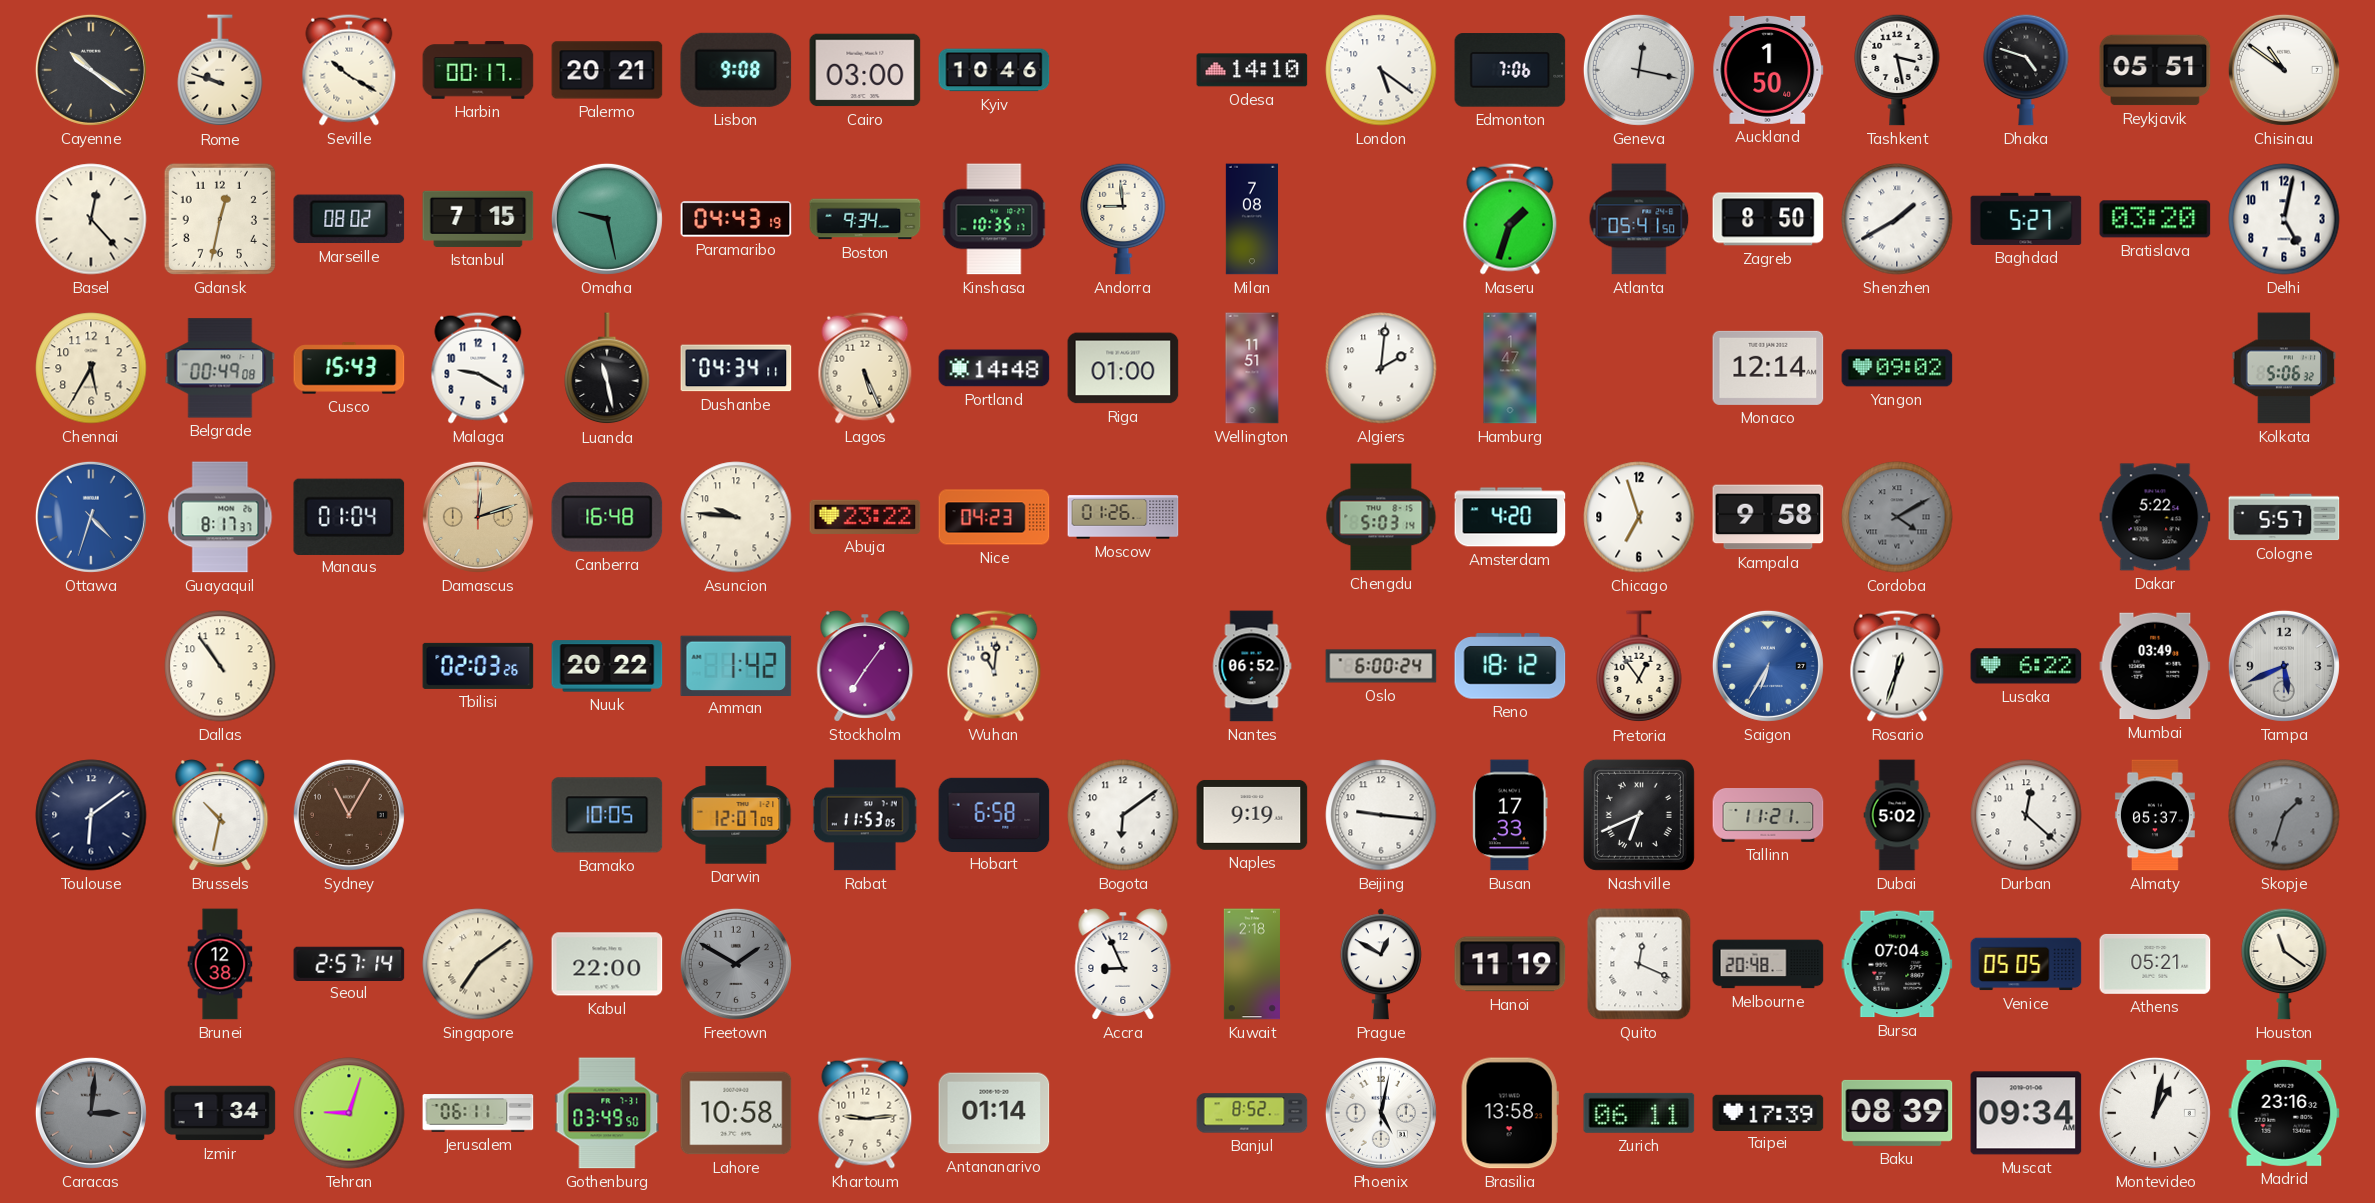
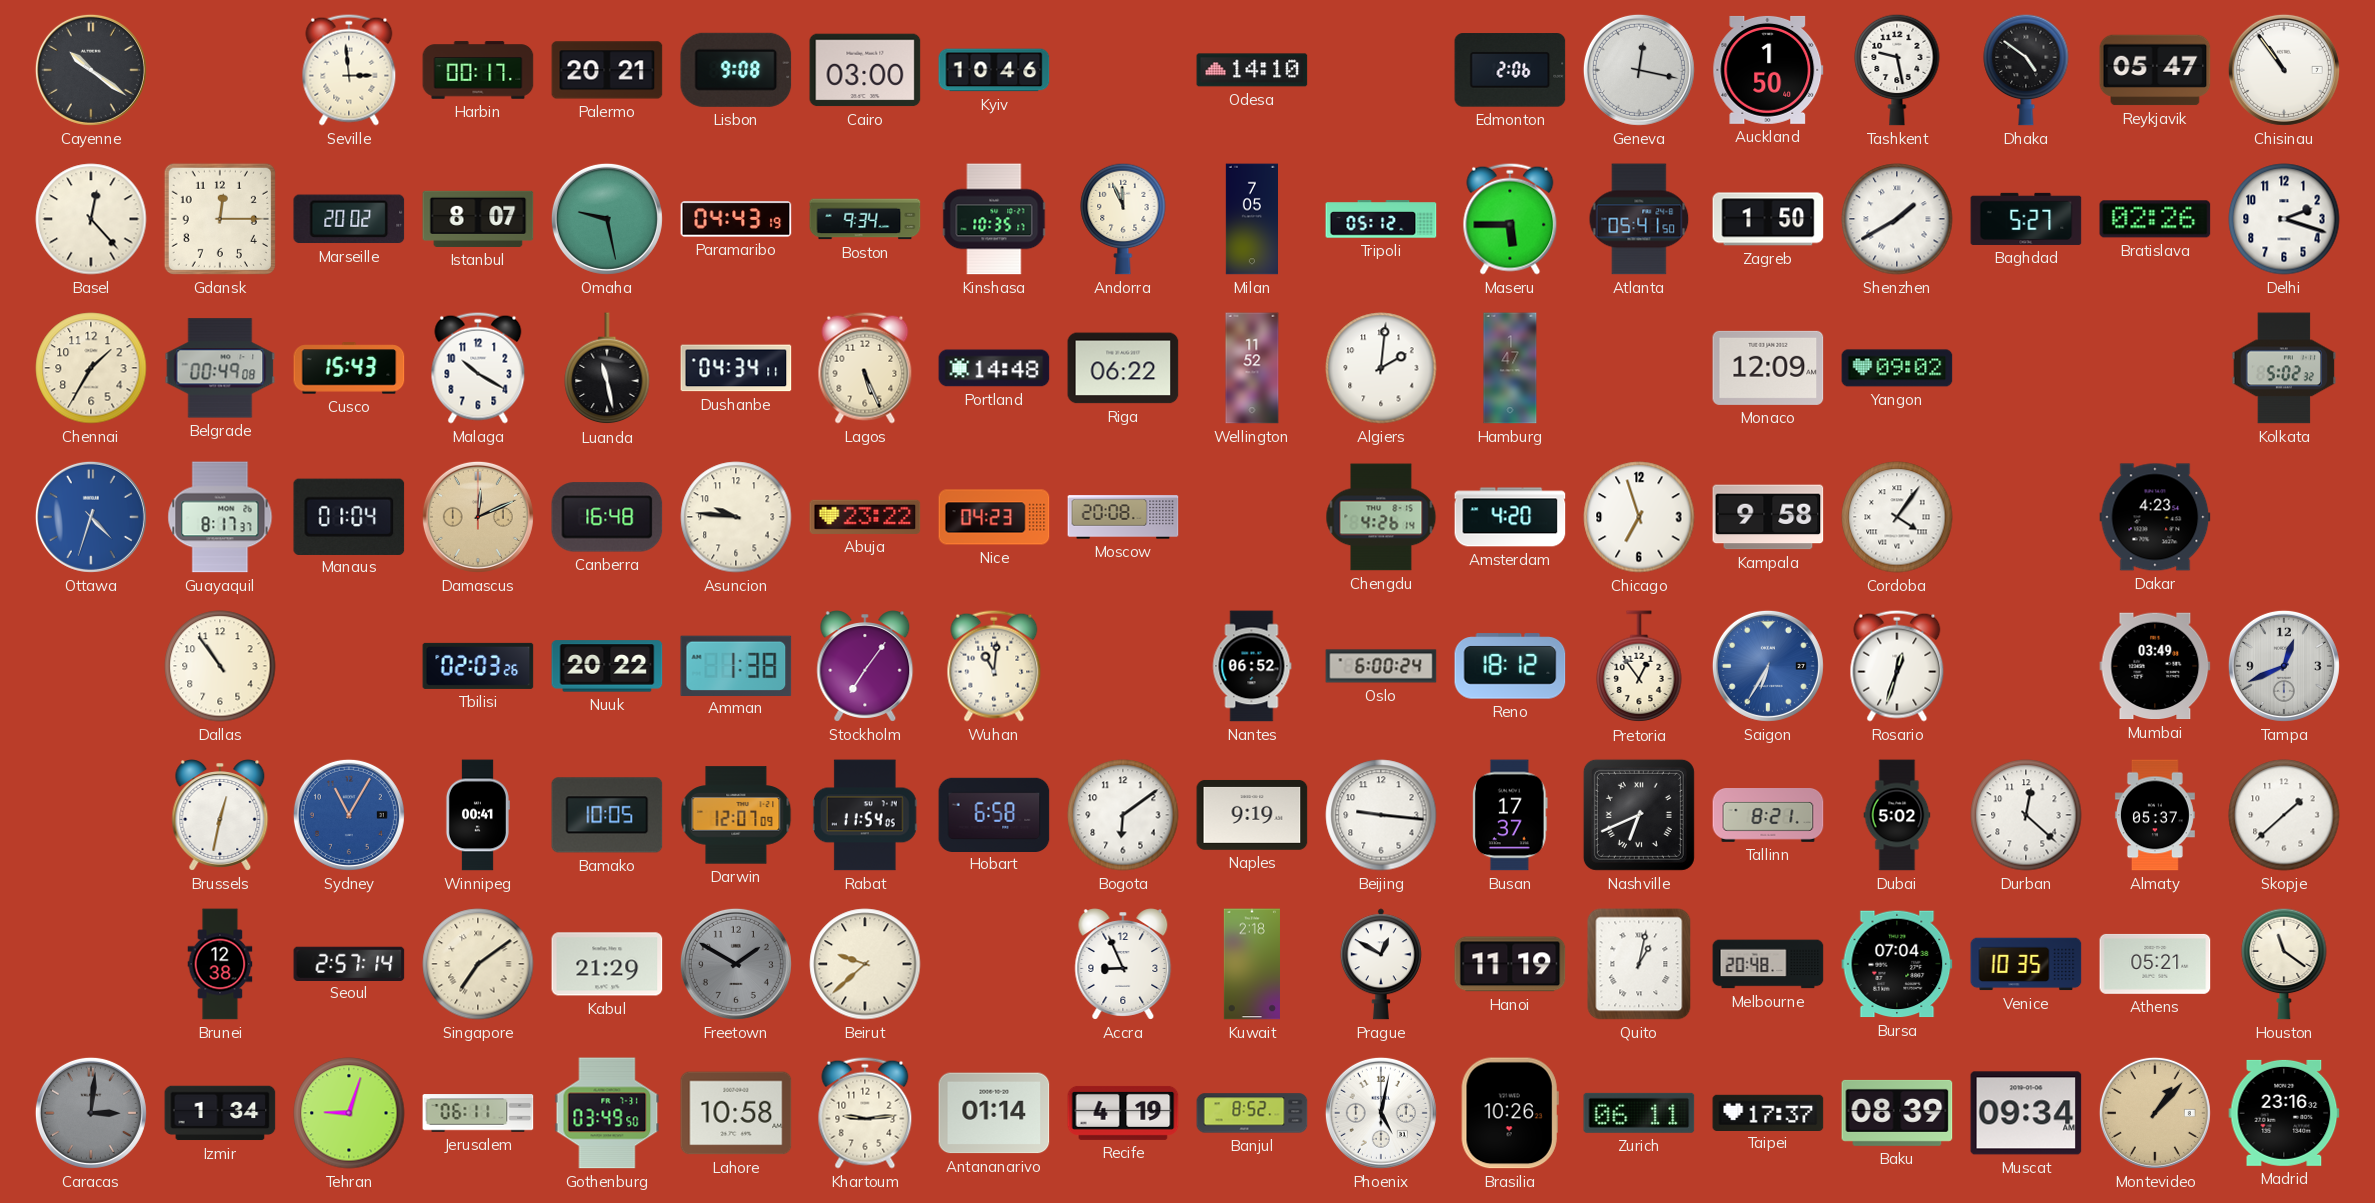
Rome: 9:48 -> none (220, 71)
Seville: 10:20 -> 2:59 (349, 70)
London: 5:21 -> none (1381, 70)
Edmonton: 7:06 -> 2:06 (1510, 70)
Tashkent: 3:28 -> 9:28 (1897, 70)
Dhaka: 4:48 -> 4:51 (2026, 70)
Reykjavik: 05:51 -> 05:47 (2155, 70)
Chisinau: 10:51 -> 10:54 (2284, 70)
Gdansk: 12:32 -> 12:15 (220, 219)
Marseille: 08:02 -> 20:02 (349, 219)
Istanbul: 7:15 -> 8:07 (478, 219)
Andorra: 8:59 -> 11:56 (1123, 219)
Milan: 7:08 -> 7:05 (1251, 219)
Tripoli: none -> 05:12 (1381, 219)
Maseru: 1:33 -> 5:45 (1510, 219)
Zagreb: 8:50 -> 1:50 (1768, 219)
Bratislava: 03:20 -> 02:26 (2155, 219)
Delhi: 5:02 -> 2:18 (2284, 219)
Chennai: 5:35 -> 1:35 (91, 368)
Malaga: 9:20 -> 10:20 (478, 368)
Riga: 01:00 -> 06:22 (1123, 368)
Wellington: 11:51 -> 11:52 (1252, 368)
Monaco: 12:14 -> 12:09 (1768, 368)
Kolkata: 5:06 -> 5:02 (2284, 368)
Damascus: 12:12 -> 12:11 (478, 517)
Moscow: 01:26 -> 20:08 (1123, 517)
Chengdu: 5:03 -> 4:26 (1381, 517)
Cordoba: 4:10 -> 4:06 (1897, 517)
Cordoba dial: grey -> white (1897, 517)
Dakar: 5:22 -> 4:23 (2155, 517)
Cologne: 5:57 -> none (2284, 517)
Amman: 1:42 -> 1:38 (736, 665)
Lusaka: 6:22 -> none (2026, 666)
Tampa: 5:41 -> 12:41 (2284, 666)
Toulouse: 6:09 -> none (91, 815)
Brussels: 10:32 -> 12:32 (220, 815)
Sydney dial: brown -> blue (349, 815)
Winnipeg: none -> 00:41 (477, 815)
Rabat: 11:53 -> 11:54 (865, 815)
Busan: 17:33 -> 17:37 (1510, 815)
Tallinn: 11:21 -> 8:21 (1768, 816)
Skopje: 1:33 -> 1:38 (2284, 815)
Skopje dial: grey -> white (2284, 815)
Kabul: 22:00 -> 21:29 (607, 964)
Beirut: none -> 9:38 (865, 964)
Quito: 12:19 -> 1:02 (1639, 964)
Venice: 05:05 -> 10:35 (2026, 964)
Recife: none -> 4:19 (1123, 1113)
Brasilia: 13:58 -> 10:26 (1510, 1113)
Taipei: 17:39 -> 17:37 (1768, 1112)
Montevideo: 1:02 -> 1:07 (2155, 1113)
Montevideo dial: white -> champagne (2155, 1113)
